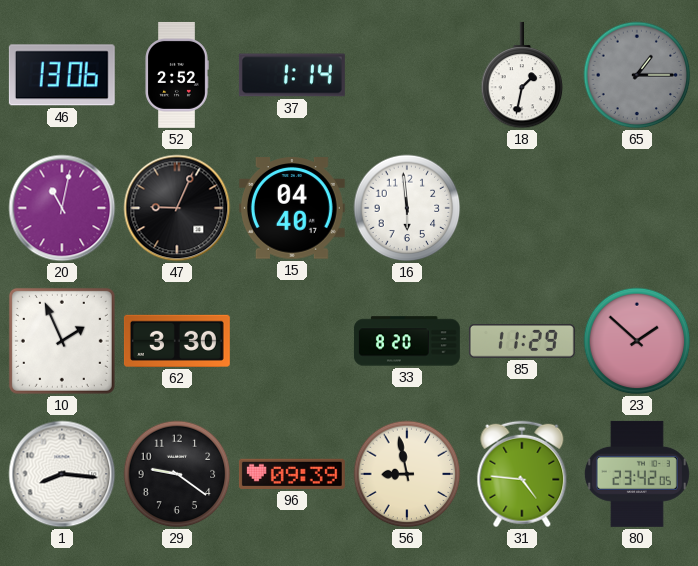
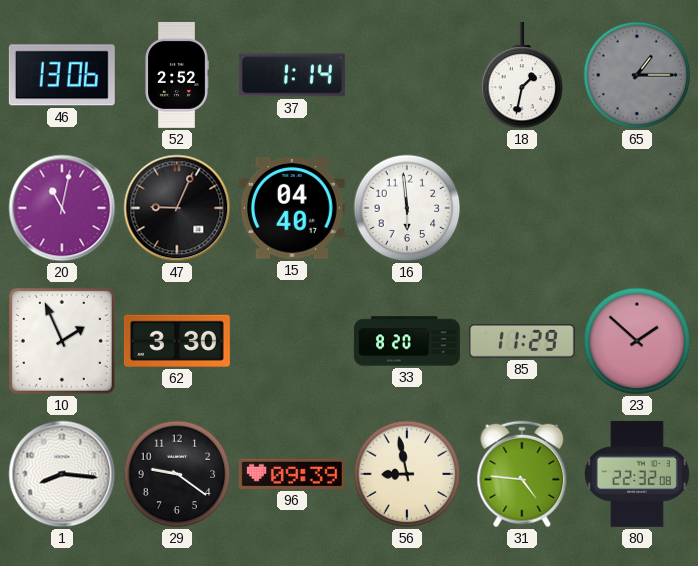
80: 23:42 -> 22:32 (637, 474)
